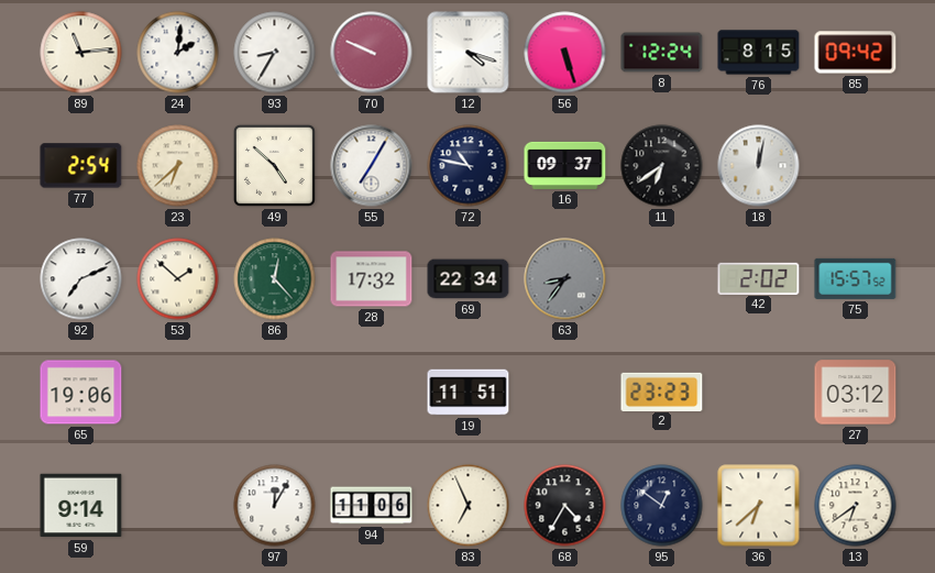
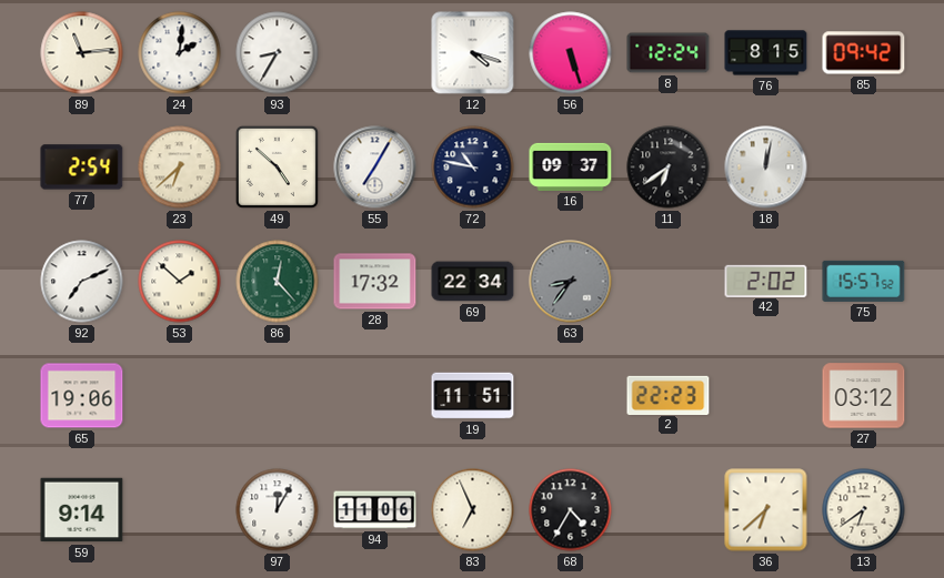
70: 9:49 -> none (372, 53)
2: 23:23 -> 22:23 (669, 395)
95: 12:51 -> none (662, 506)
